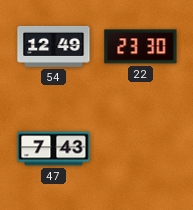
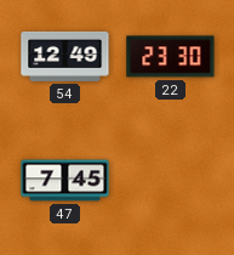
47: 7:43 -> 7:45 (65, 181)
